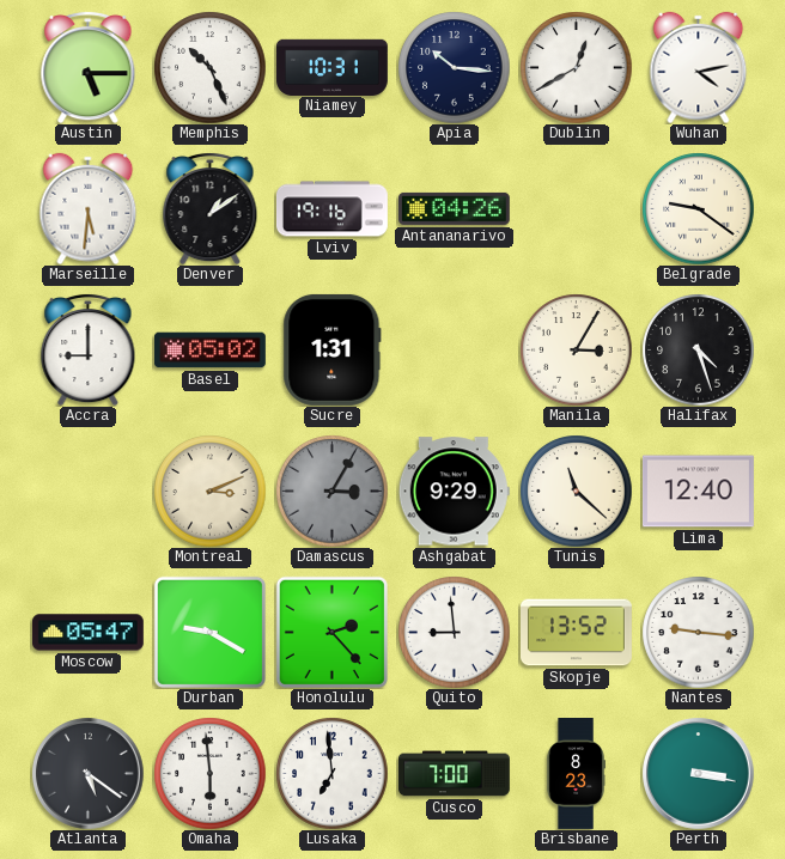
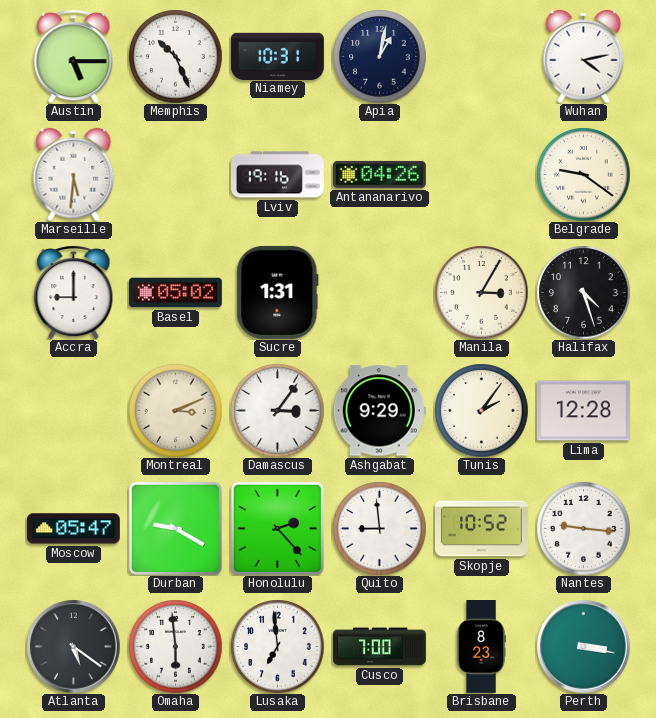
Apia: 10:16 -> 1:02 (379, 56)
Dublin: 12:40 -> none (576, 67)
Denver: 1:09 -> none (211, 208)
Damascus: 3:05 -> 3:06 (277, 410)
Damascus dial: grey -> white (277, 410)
Tunis: 11:22 -> 2:06 (481, 410)
Lima: 12:40 -> 12:28 (583, 411)
Skopje: 13:52 -> 10:52 (482, 529)
